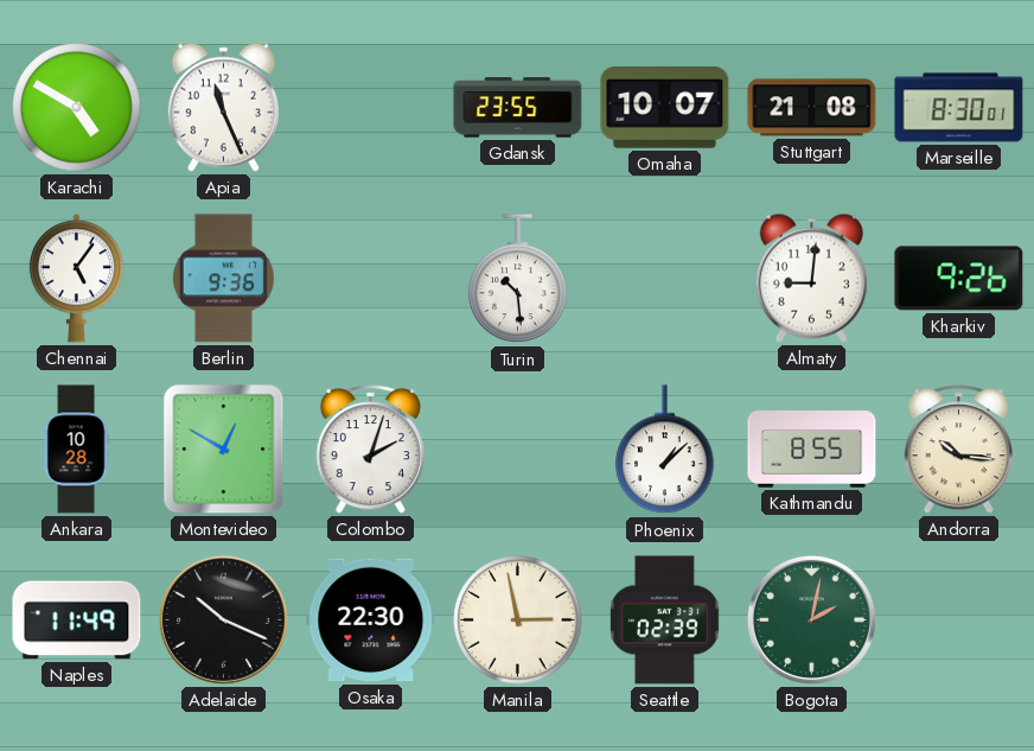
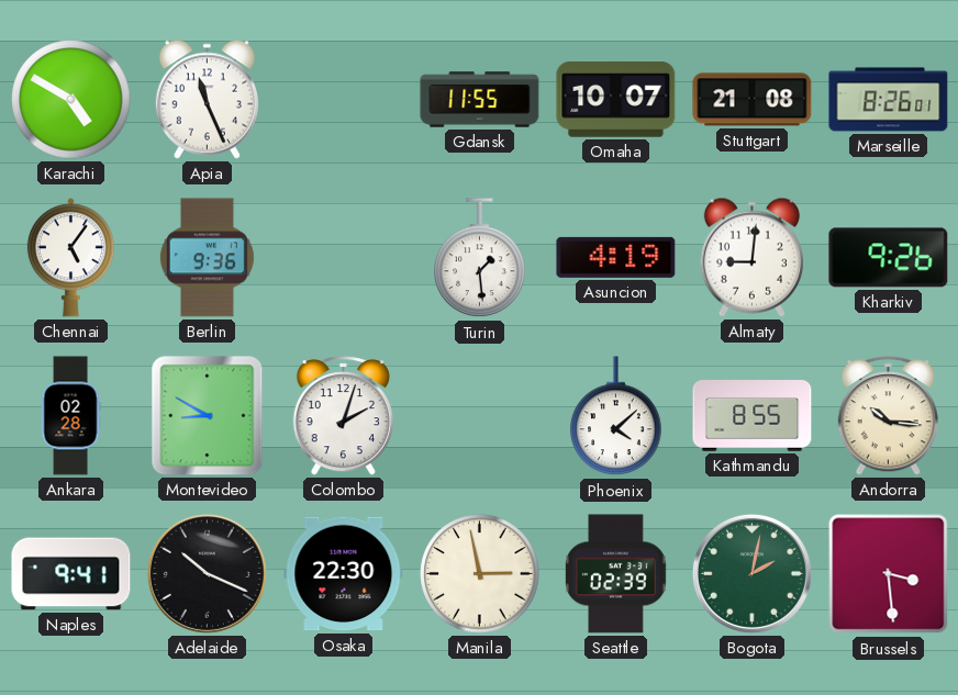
Gdansk: 23:55 -> 11:55 (480, 100)
Marseille: 8:30 -> 8:26 (889, 100)
Turin: 10:29 -> 1:29 (480, 258)
Asuncion: none -> 4:19 (616, 257)
Ankara: 10:28 -> 02:28 (70, 416)
Montevideo: 12:50 -> 8:50 (208, 416)
Phoenix: 1:08 -> 4:08 (616, 416)
Naples: 11:49 -> 9:41 (71, 574)
Brussels: none -> 3:29 (889, 574)
